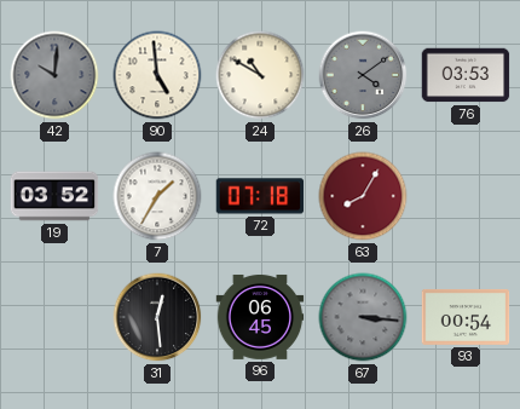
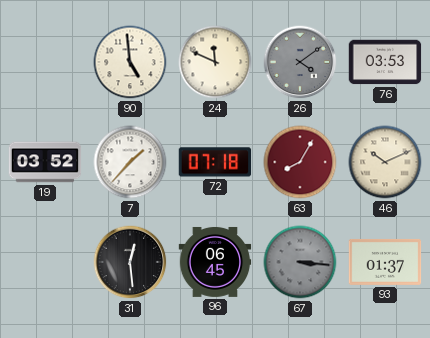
42: 10:01 -> none (54, 75)
24: 10:50 -> 11:49 (215, 62)
7: 1:35 -> 1:37 (130, 162)
46: none -> 10:11 (385, 162)
93: 00:54 -> 01:37 (385, 262)
